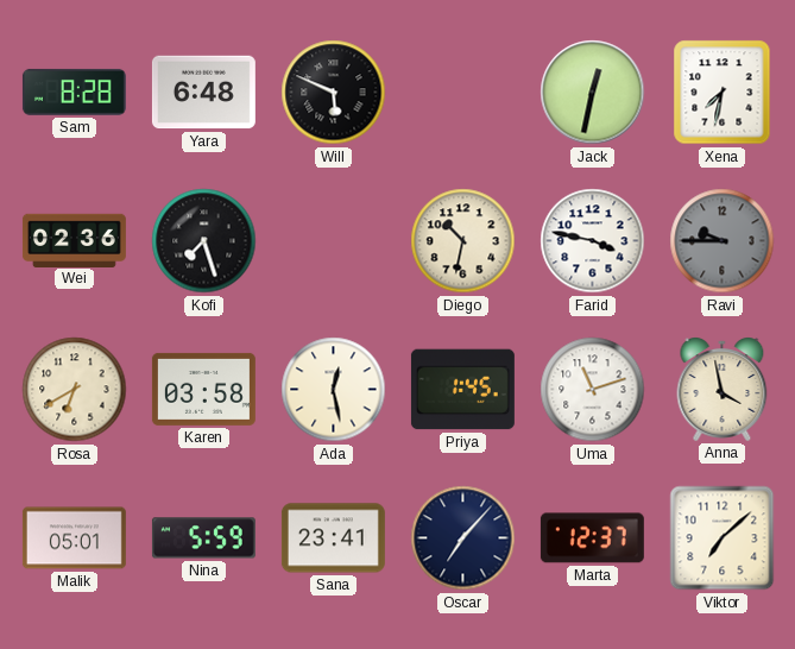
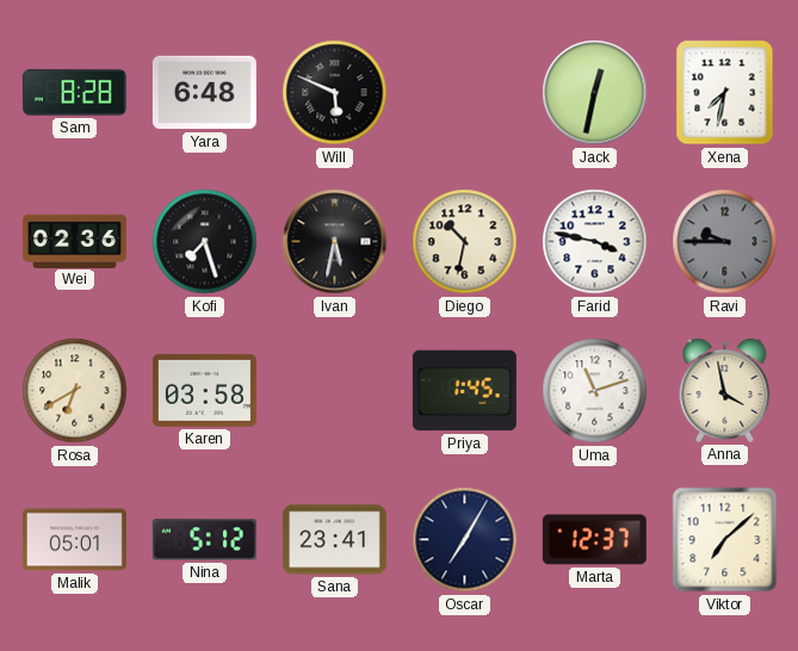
Ivan: none -> 5:32 (335, 242)
Ada: 12:28 -> none (334, 390)
Nina: 5:59 -> 5:12 (204, 540)
Oscar: 7:07 -> 7:05 (465, 540)
